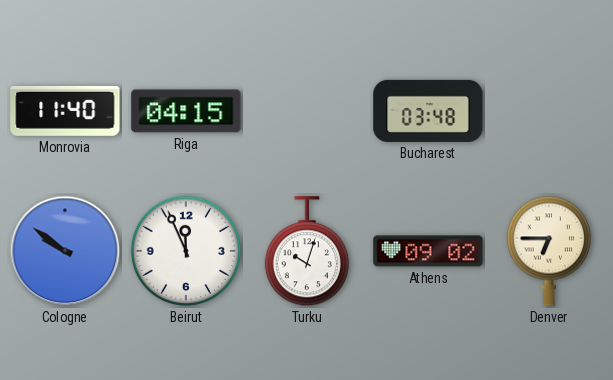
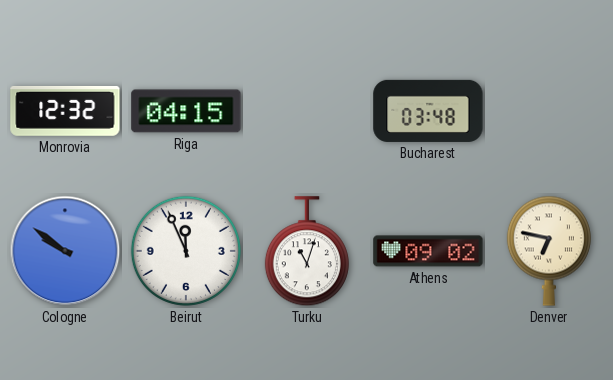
Monrovia: 11:40 -> 12:32 (65, 111)
Turku: 10:03 -> 11:03 (307, 252)
Denver: 6:45 -> 6:47 (549, 251)
